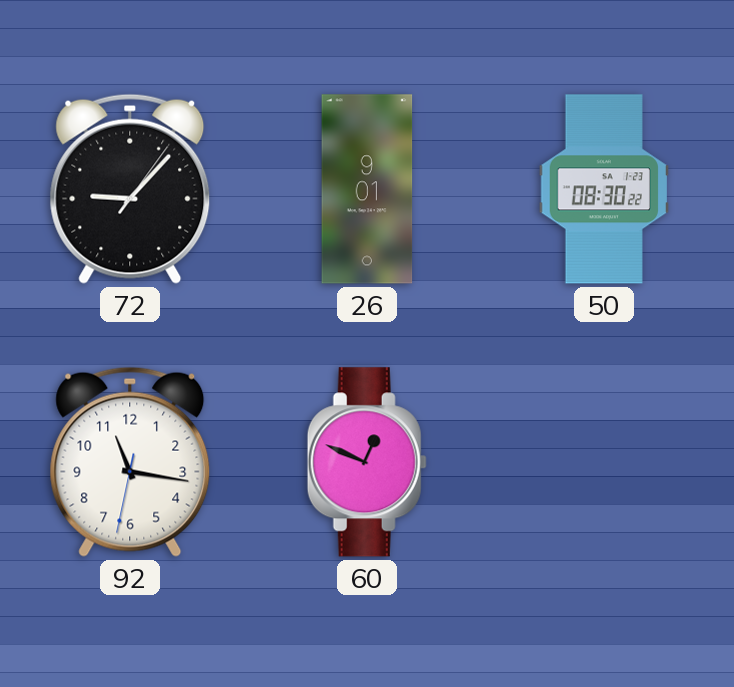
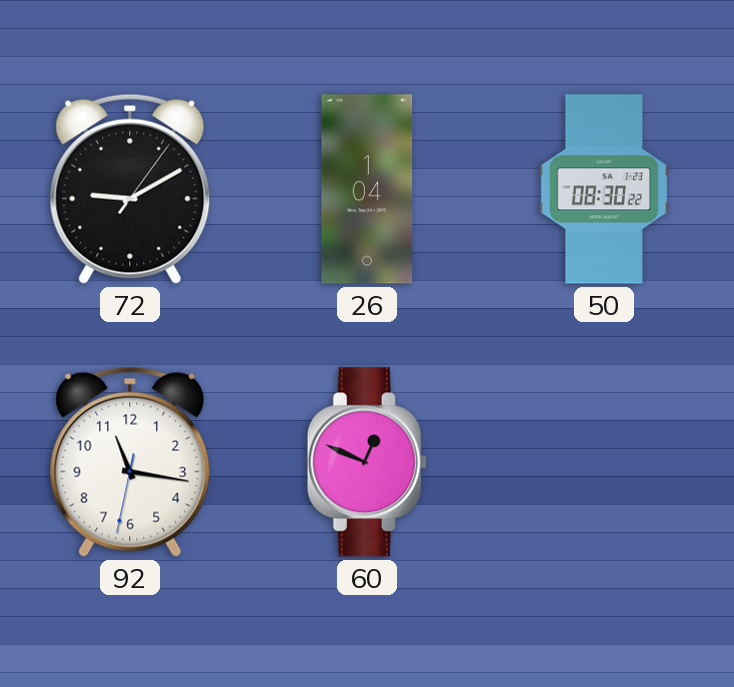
72: 9:07 -> 9:10 (130, 189)
26: 9:01 -> 1:04 (367, 189)
